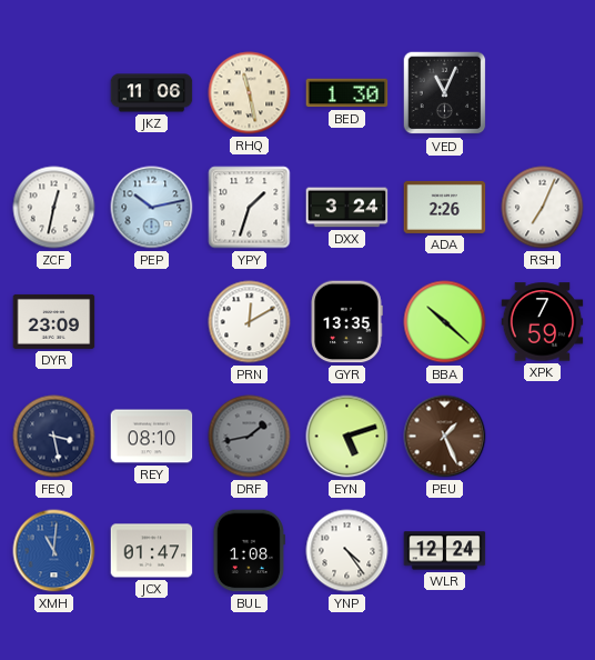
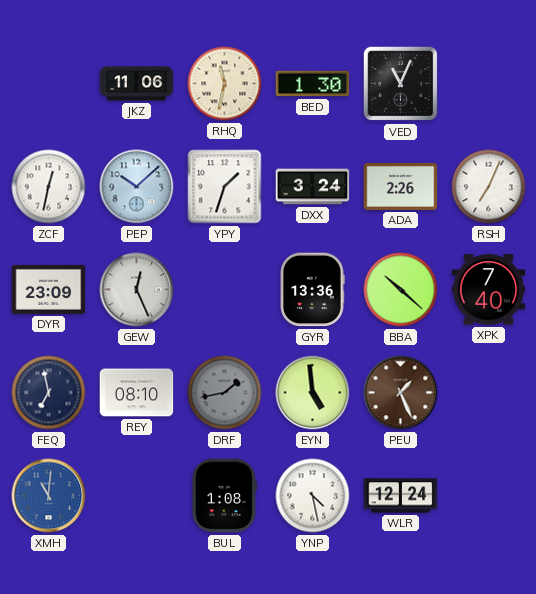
RHQ: 11:28 -> 11:32 (225, 84)
PEP: 10:13 -> 10:08 (137, 187)
GEW: none -> 12:26 (137, 290)
PRN: 12:10 -> none (250, 322)
GYR: 13:35 -> 13:36 (312, 290)
XPK: 7:59 -> 7:40 (489, 290)
FEQ: 3:28 -> 6:58 (49, 393)
EYN: 5:12 -> 4:59 (313, 393)
JCX: 01:47 -> none (152, 551)
YNP: 4:24 -> 4:28 (313, 496)
